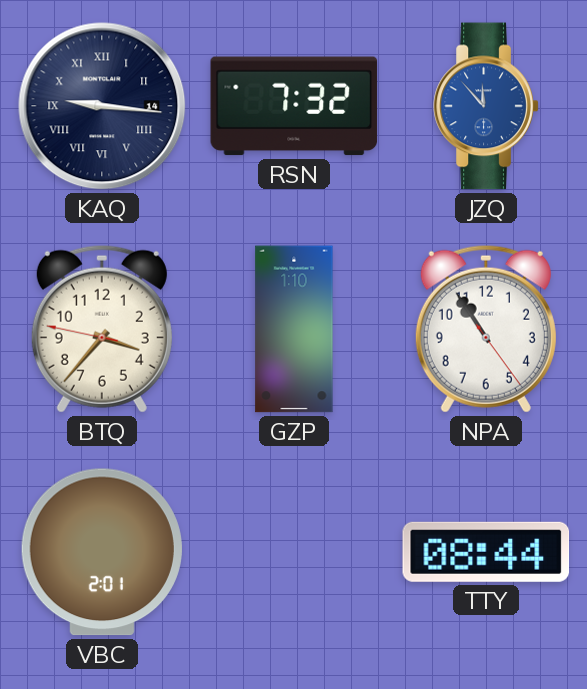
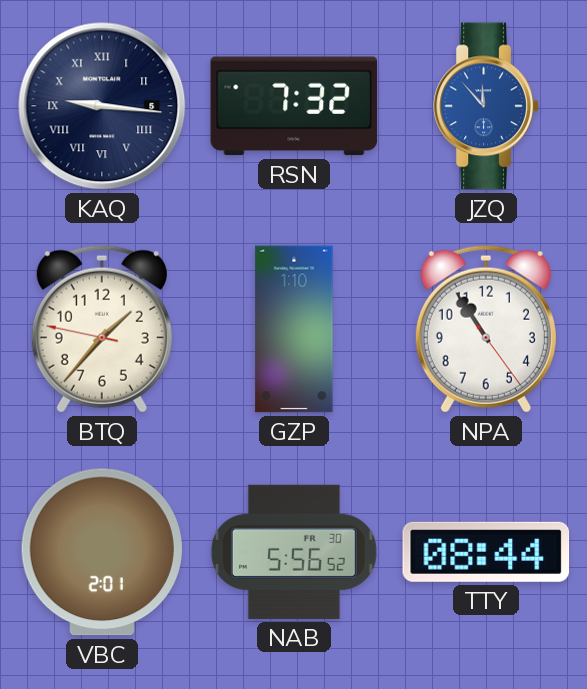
KAQ date: 14 -> 5 (102, 106)
BTQ: 3:36 -> 1:36 (102, 329)
NAB: none -> 5:56 (294, 552)
